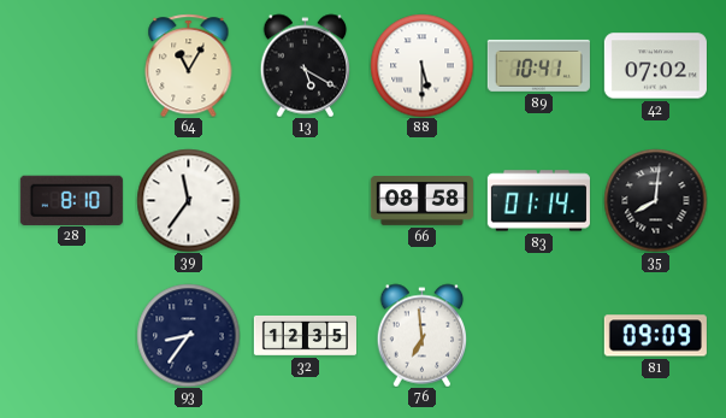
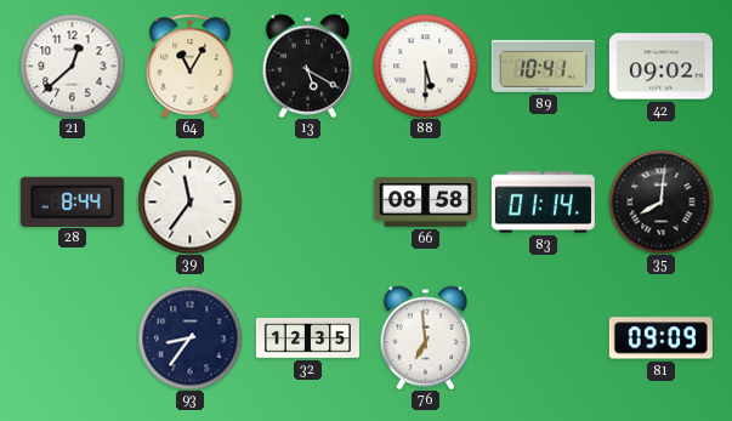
21: none -> 12:38 (72, 66)
42: 07:02 -> 09:02 (660, 67)
28: 8:10 -> 8:44 (72, 201)
